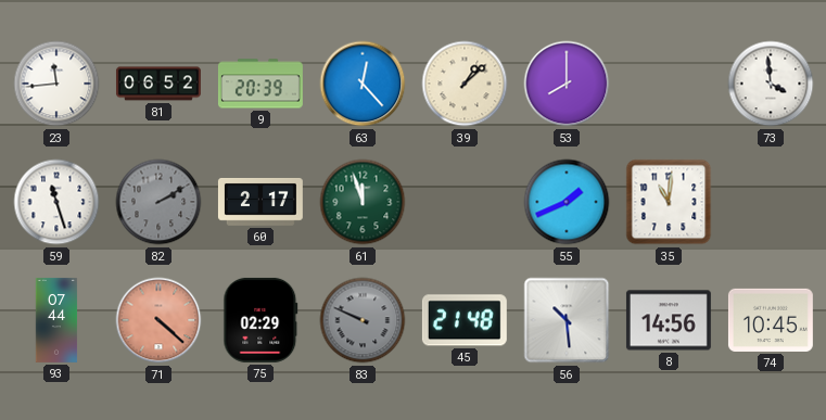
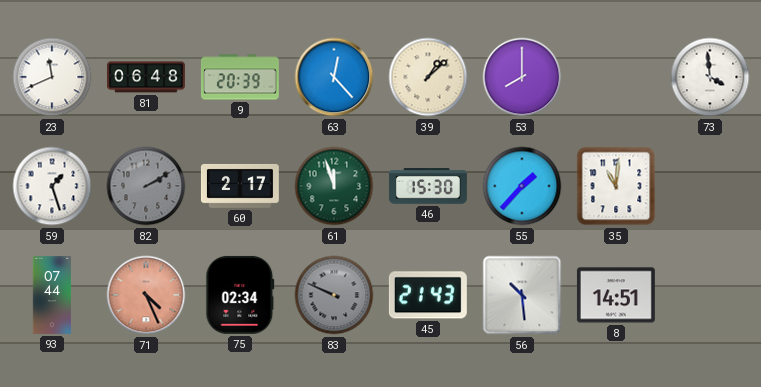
23: 11:44 -> 11:41 (52, 77)
81: 06:52 -> 06:48 (146, 77)
59: 11:27 -> 1:27 (52, 186)
46: none -> 15:30 (428, 186)
55: 1:41 -> 1:37 (522, 186)
71: 4:22 -> 4:26 (146, 295)
75: 02:29 -> 02:34 (240, 295)
45: 21:48 -> 21:43 (428, 295)
8: 14:56 -> 14:51 (616, 295)
74: 10:45 -> none (771, 320)
